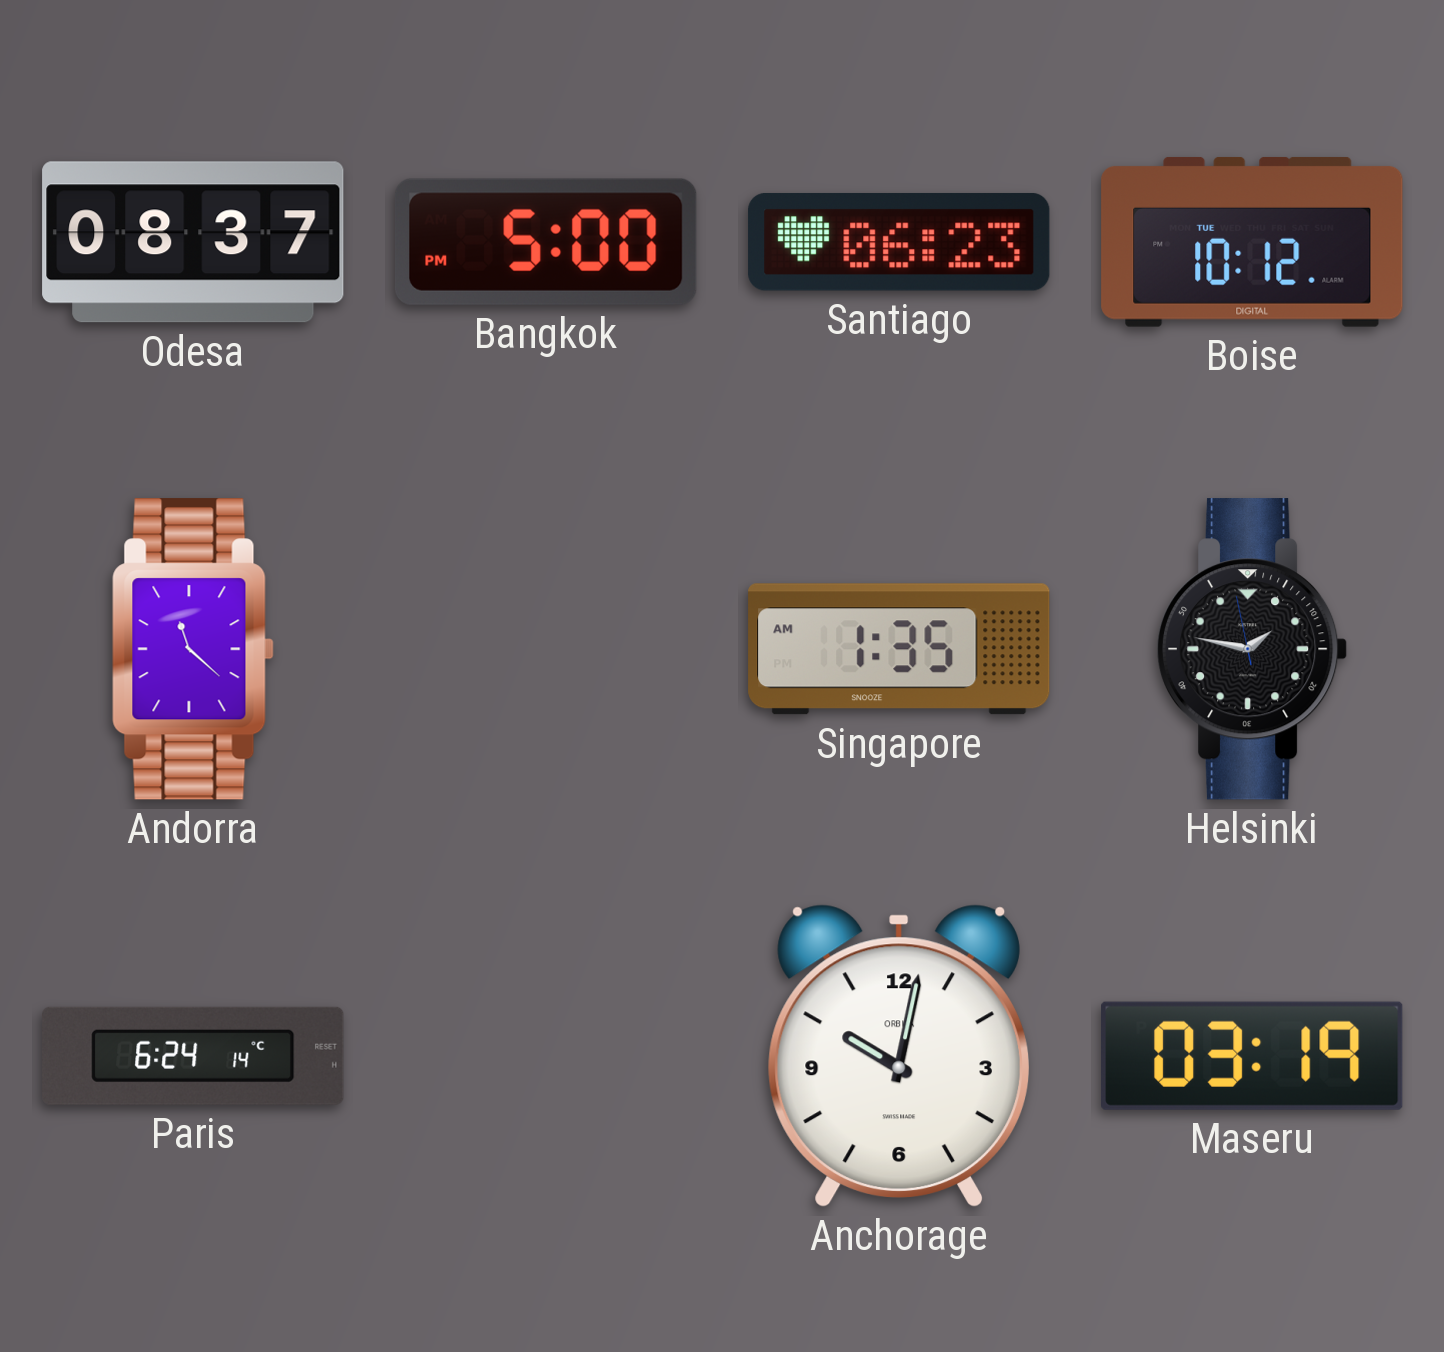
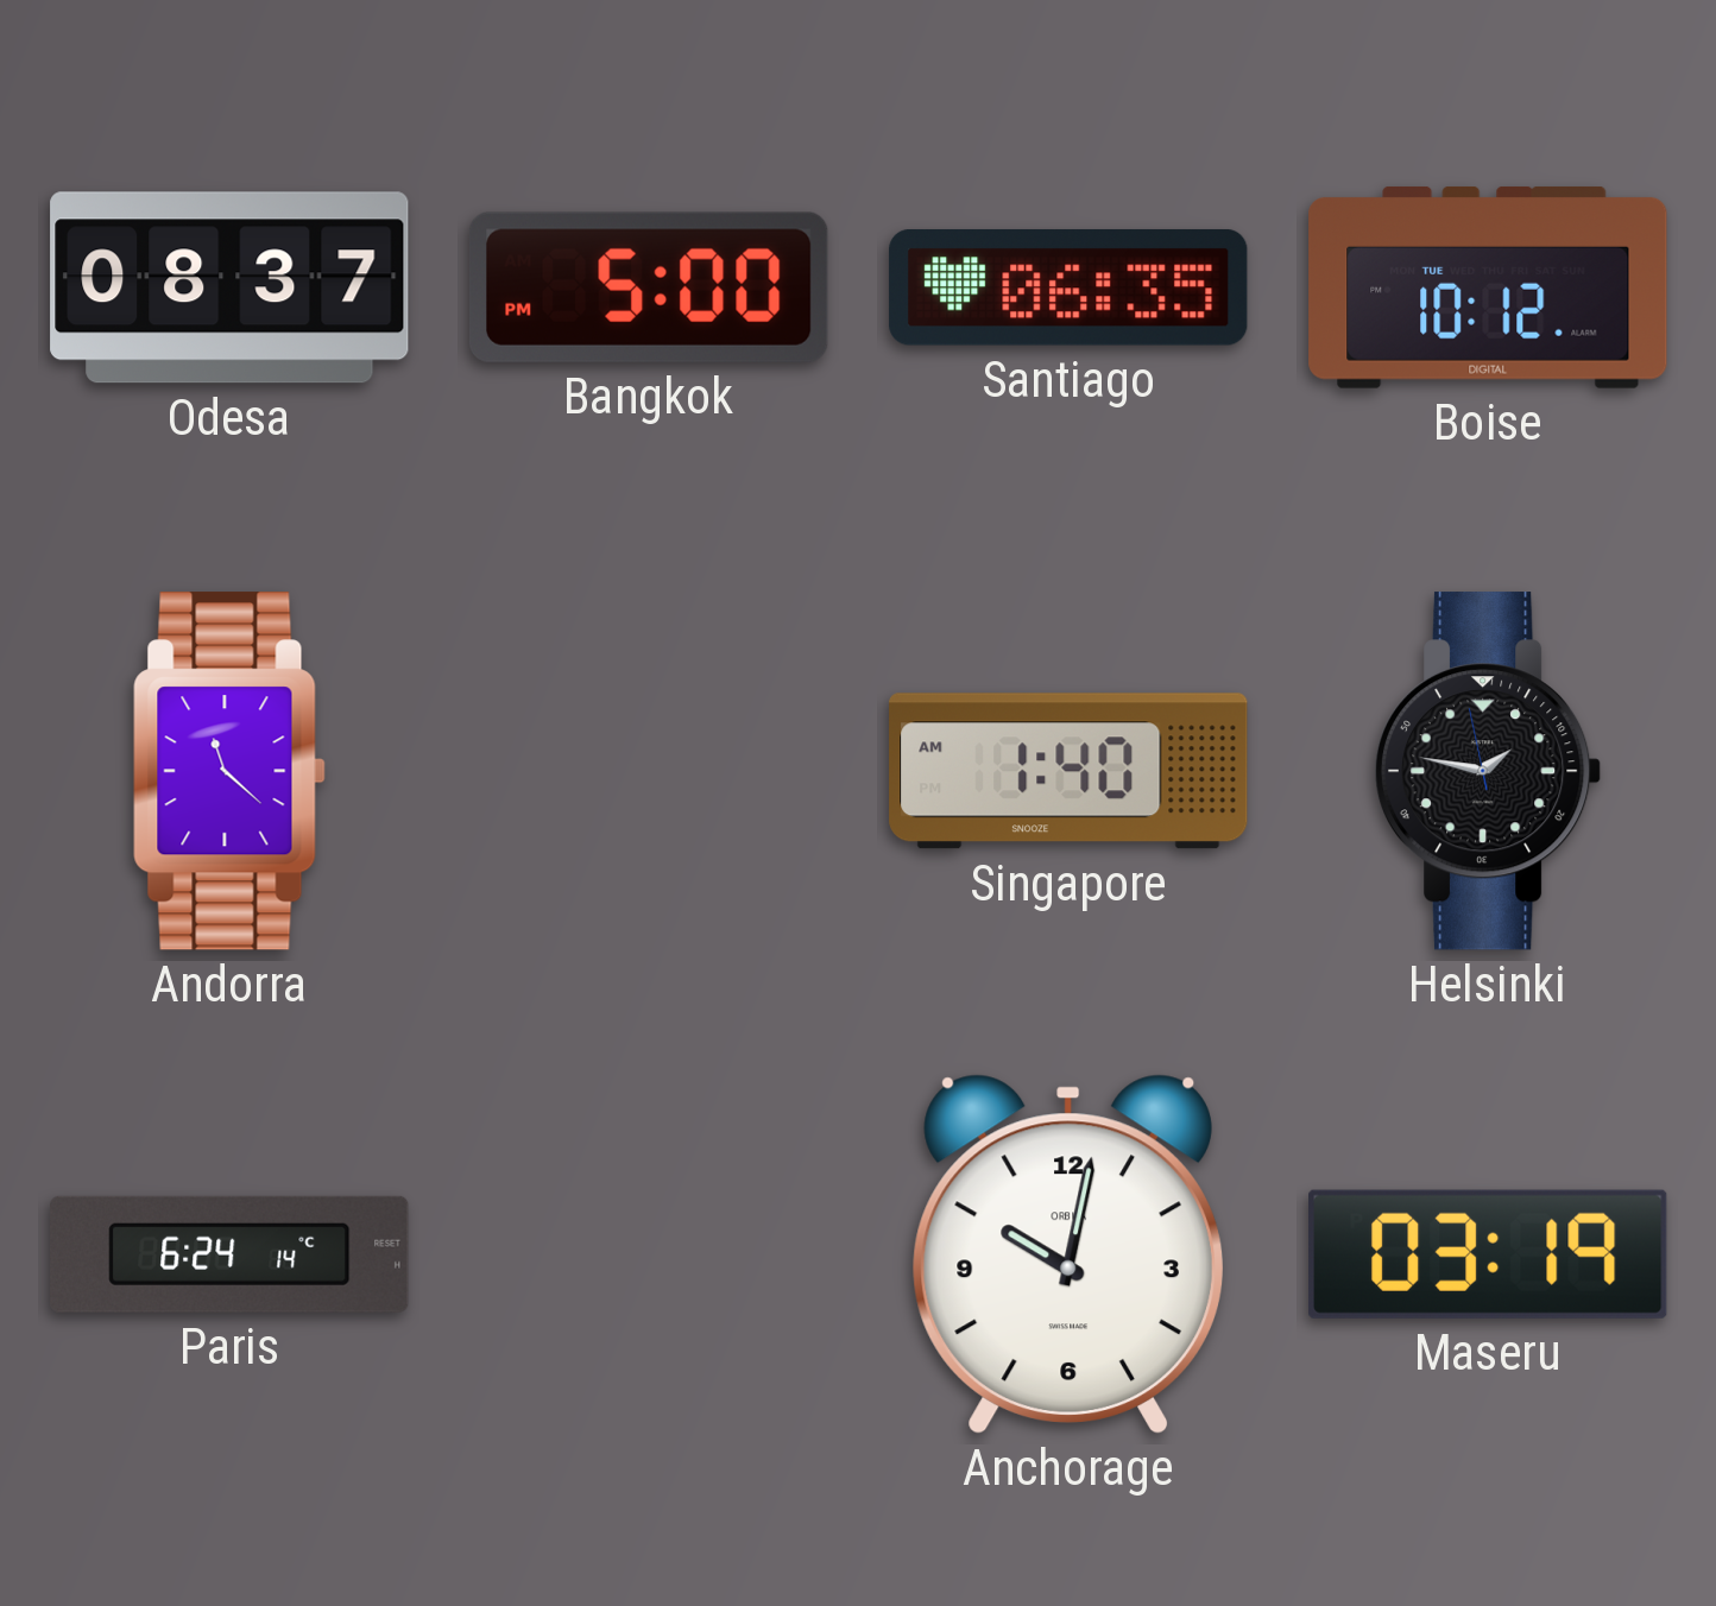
Santiago: 06:23 -> 06:35 (1068, 287)
Singapore: 1:35 -> 1:40 (1068, 771)
